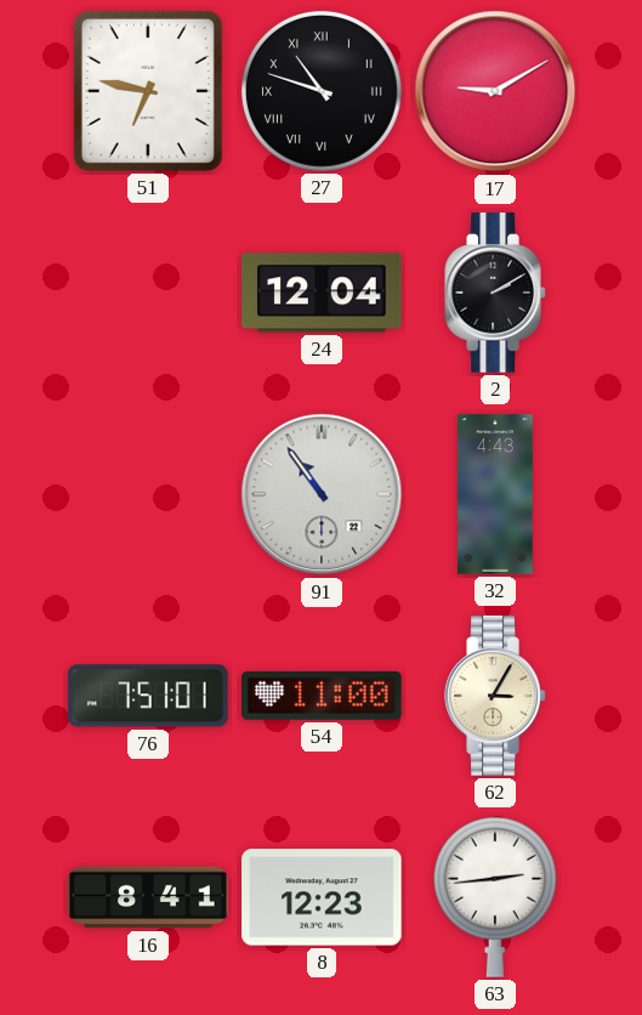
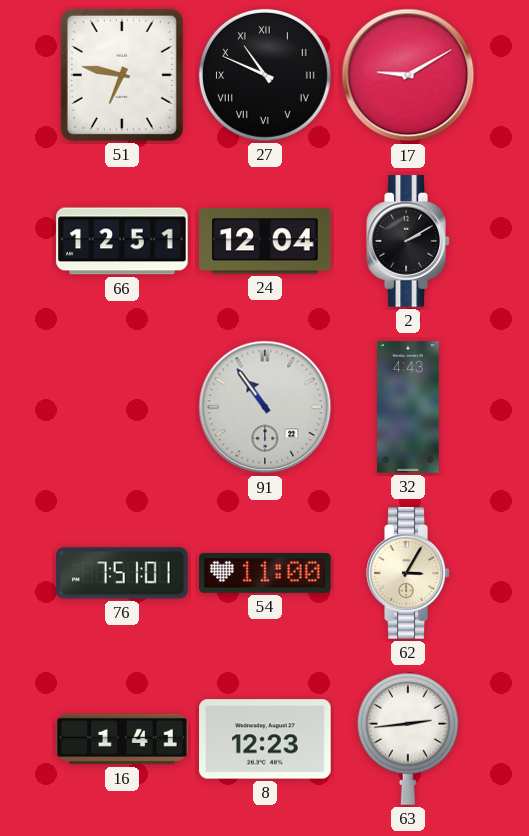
27: 10:48 -> 10:49 (265, 75)
66: none -> 12:51 (122, 241)
16: 8:41 -> 1:41 (122, 739)
